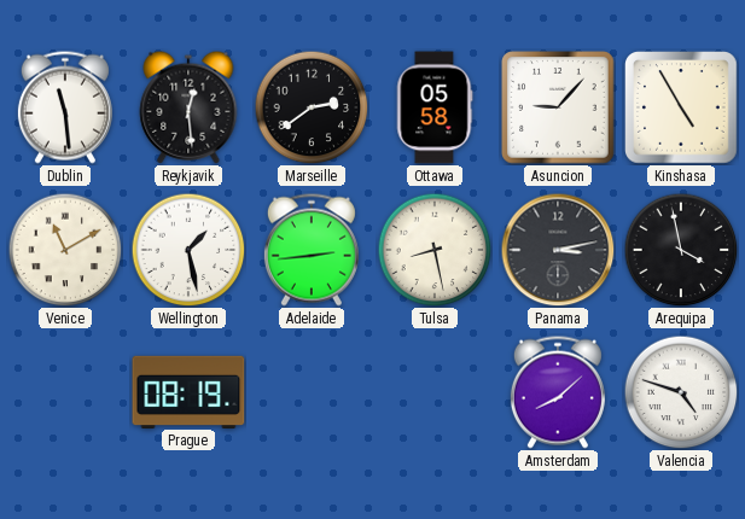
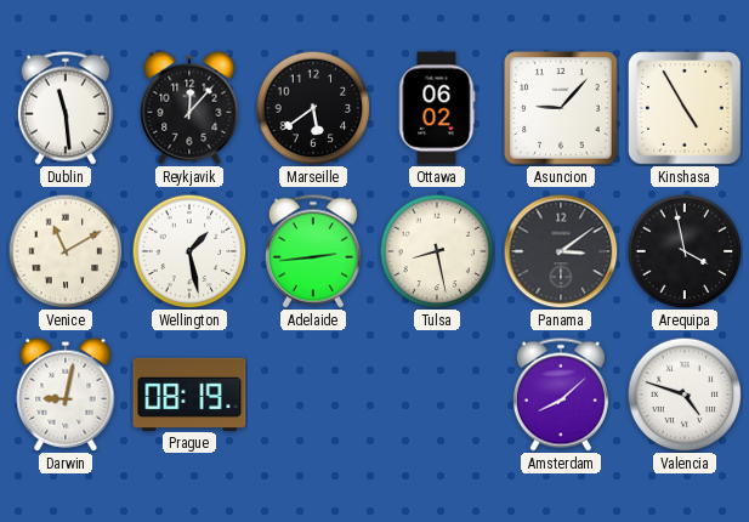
Reykjavik: 12:29 -> 12:07 (189, 108)
Marseille: 2:39 -> 5:39 (313, 108)
Ottawa: 05:58 -> 06:02 (437, 108)
Panama: 3:13 -> 3:09 (561, 251)
Darwin: none -> 9:02 (66, 395)
